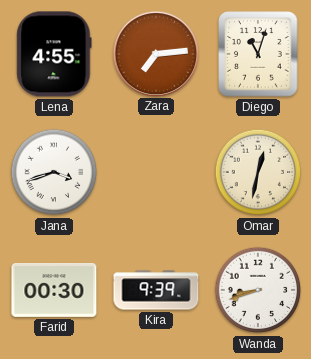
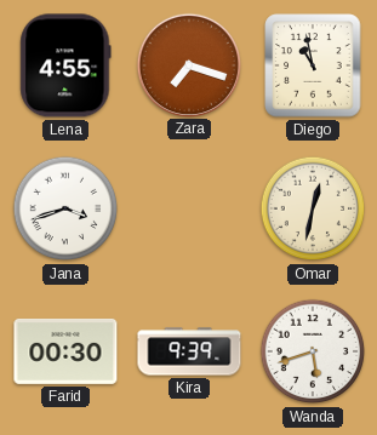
Zara: 7:14 -> 7:18 (188, 64)
Diego: 11:03 -> 10:58 (313, 65)
Wanda: 8:42 -> 5:42 (313, 351)
